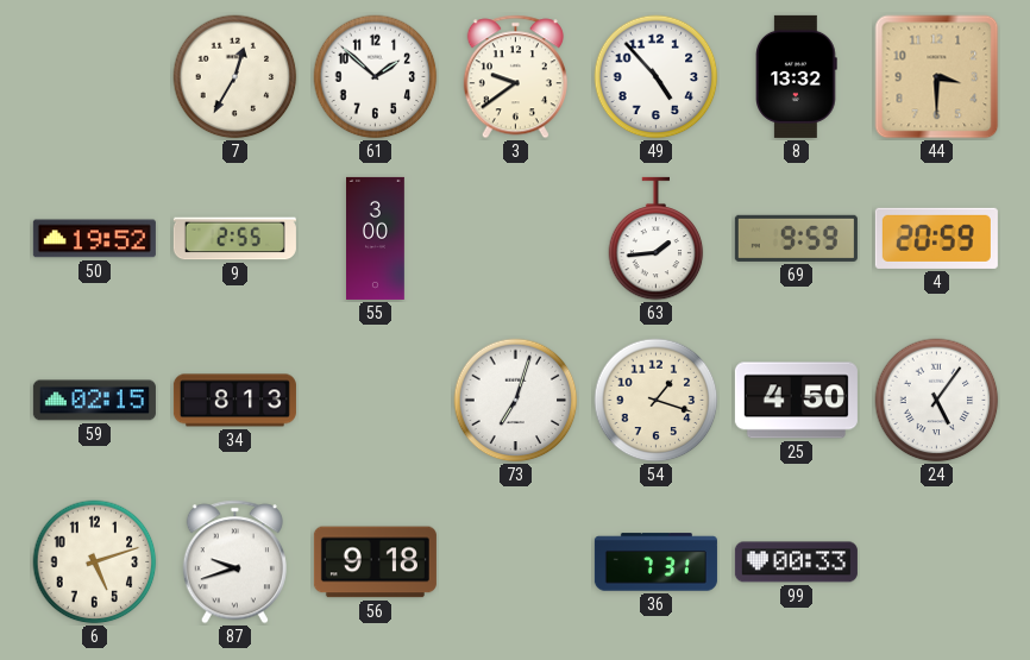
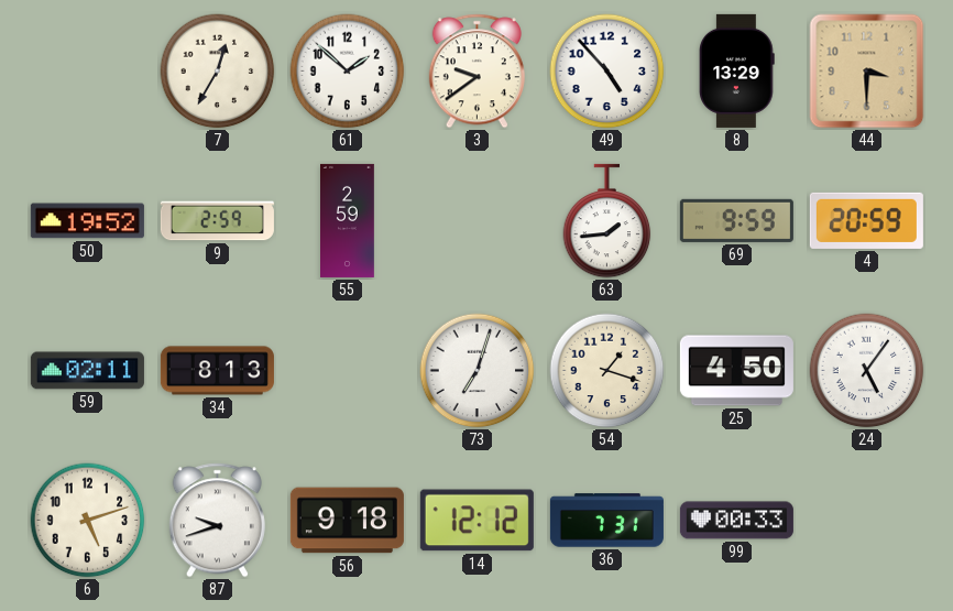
8: 13:32 -> 13:29 (737, 70)
9: 2:55 -> 2:59 (217, 221)
55: 3:00 -> 2:59 (348, 220)
59: 02:15 -> 02:11 (87, 371)
14: none -> 12:12 (476, 521)
